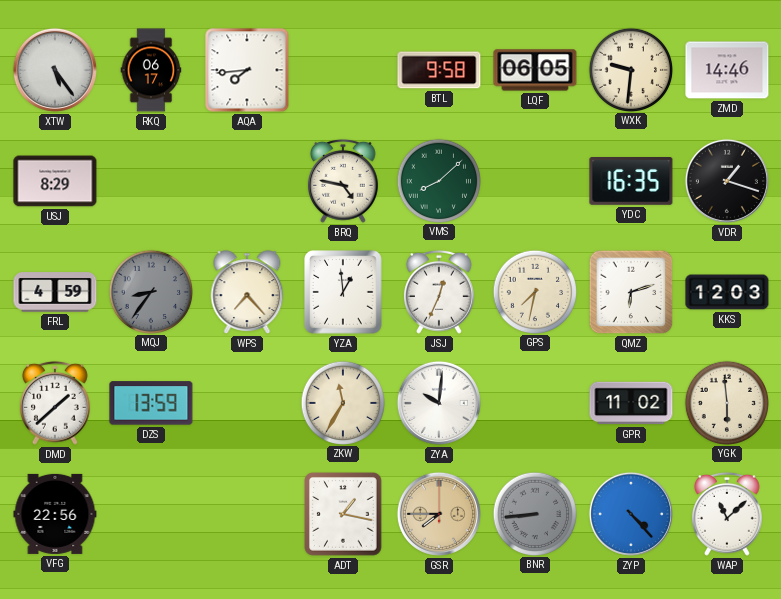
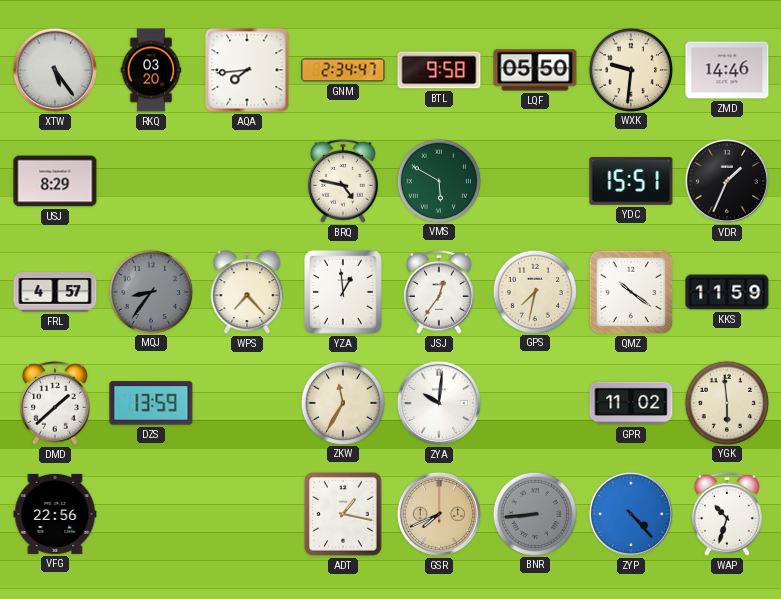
RKQ: 06:17 -> 03:20 (151, 70)
GNM: none -> 2:34 (343, 70)
LQF: 06:05 -> 05:50 (535, 70)
VMS: 8:08 -> 5:50 (438, 180)
YDC: 16:35 -> 15:51 (631, 181)
VDR: 1:18 -> 1:34 (727, 181)
FRL: 4:59 -> 4:57 (55, 292)
JSJ: 12:34 -> 12:36 (439, 292)
QMZ: 6:12 -> 10:21 (631, 292)
KKS: 12:03 -> 11:59 (727, 292)
GSR: 7:45 -> 7:41 (439, 514)
WAP: 11:08 -> 10:33 (727, 514)
